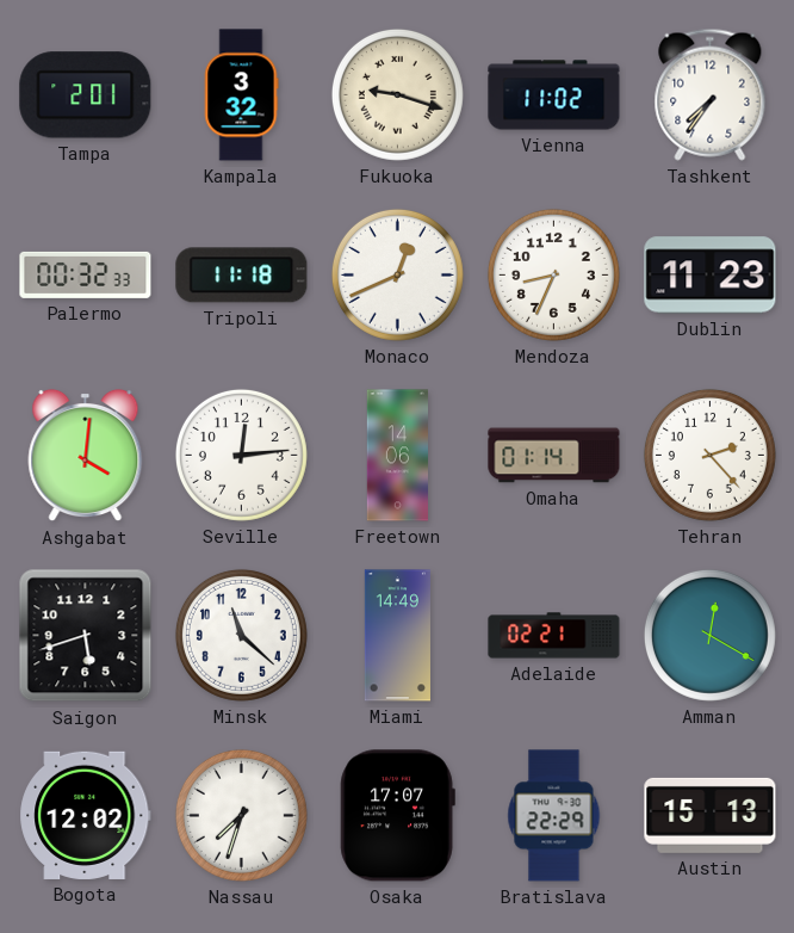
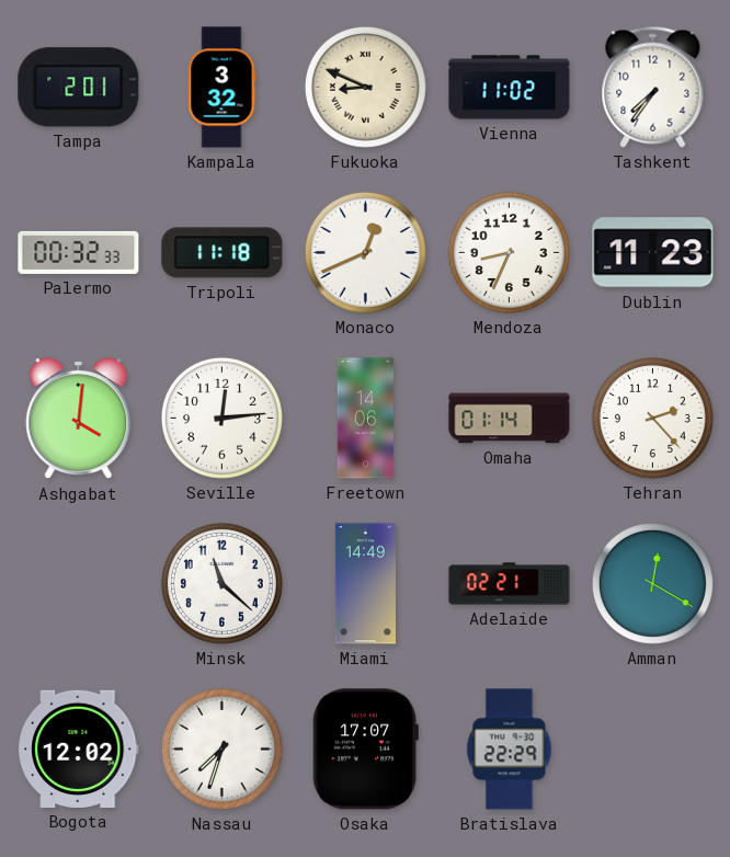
Fukuoka: 9:18 -> 8:49 (365, 87)
Saigon: 5:42 -> none (86, 636)
Austin: 15:13 -> none (711, 815)
